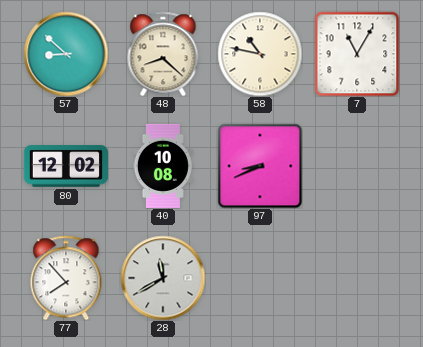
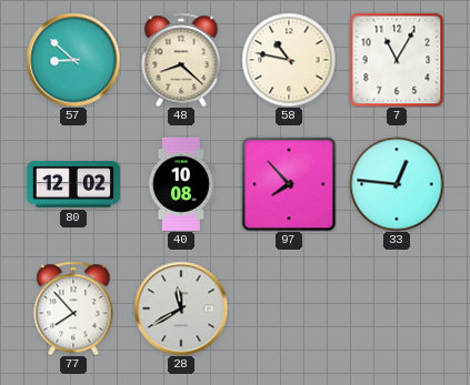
97: 8:41 -> 7:53 (289, 184)
33: none -> 12:46 (397, 184)
